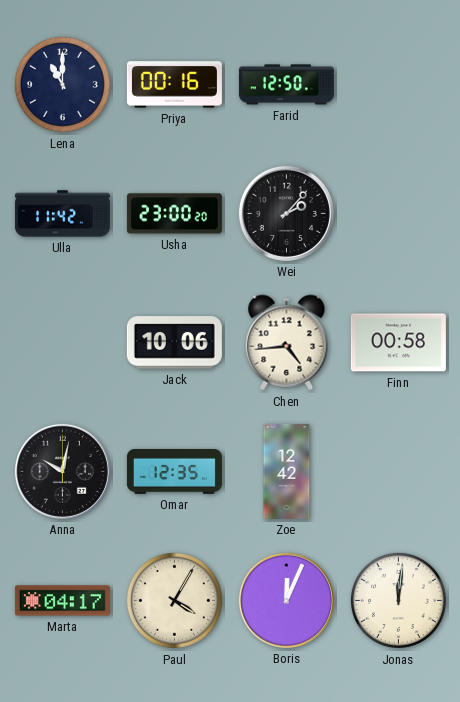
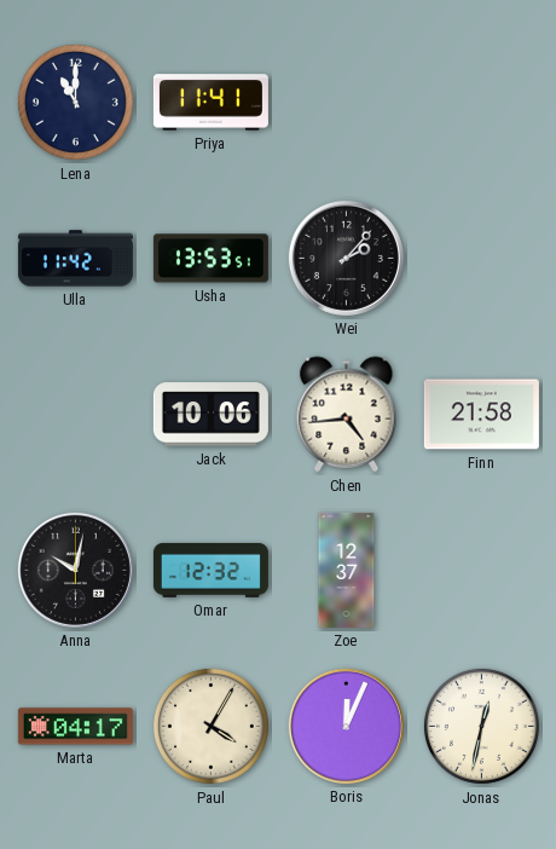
Priya: 00:16 -> 11:41 (210, 103)
Farid: 12:50 -> none (286, 85)
Usha: 23:00 -> 13:53 (210, 259)
Finn: 00:58 -> 21:58 (481, 415)
Omar: 12:35 -> 12:32 (210, 570)
Zoe: 12:42 -> 12:37 (347, 570)
Jonas: 12:01 -> 12:32 (481, 726)
